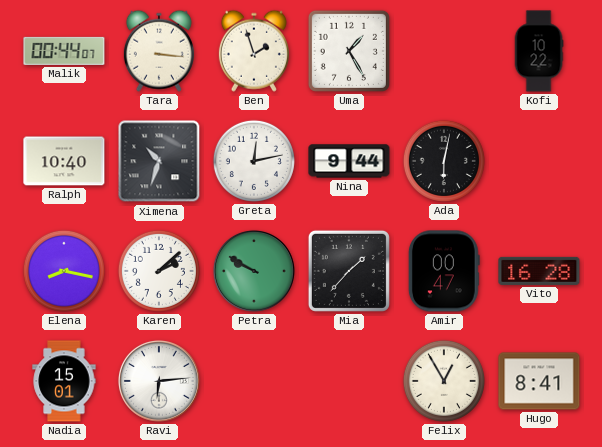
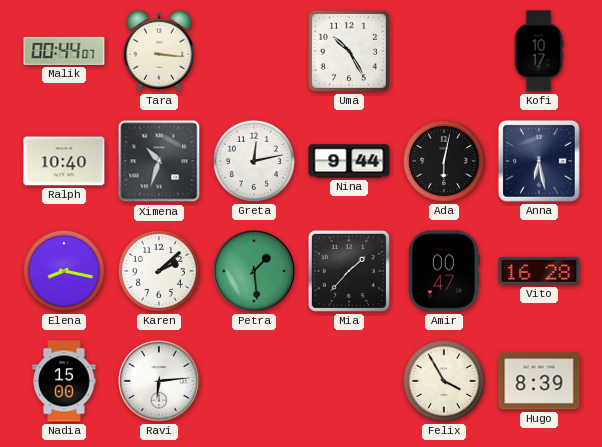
Ben: 1:57 -> none (254, 51)
Uma: 1:25 -> 10:25 (349, 51)
Kofi: 10:22 -> 10:17 (539, 51)
Anna: none -> 6:28 (539, 161)
Petra: 9:50 -> 1:29 (254, 271)
Nadia: 15:01 -> 15:00 (64, 381)
Felix: 12:55 -> 3:55 (444, 381)
Hugo: 8:41 -> 8:39 (539, 381)
